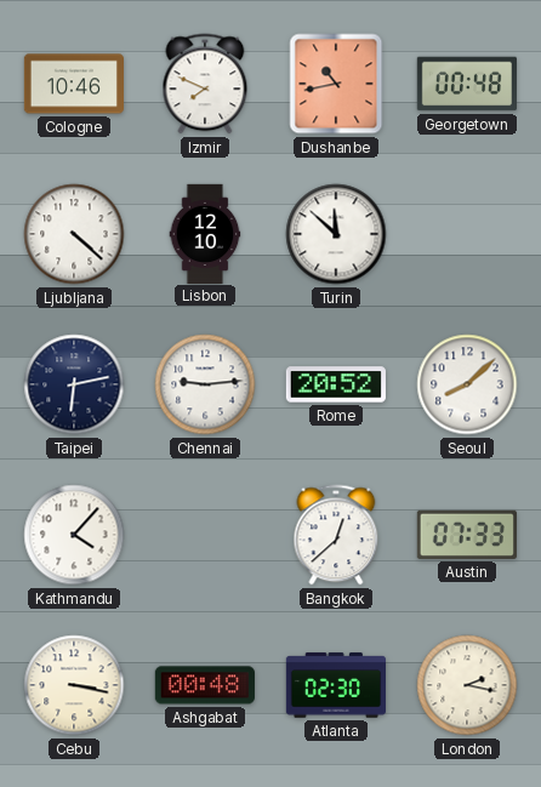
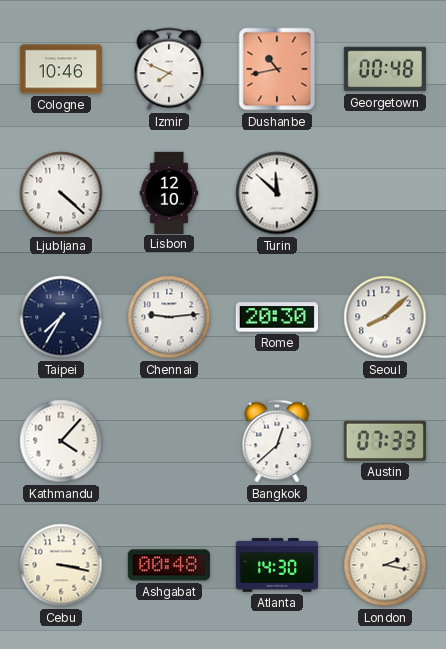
Taipei: 6:13 -> 7:35 (61, 317)
Rome: 20:52 -> 20:30 (277, 317)
Atlanta: 02:30 -> 14:30 (276, 565)
